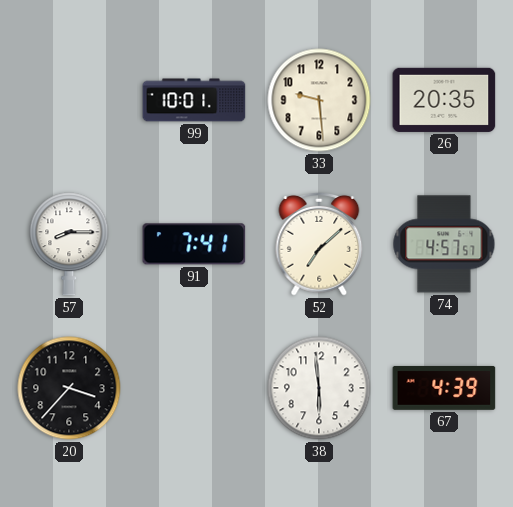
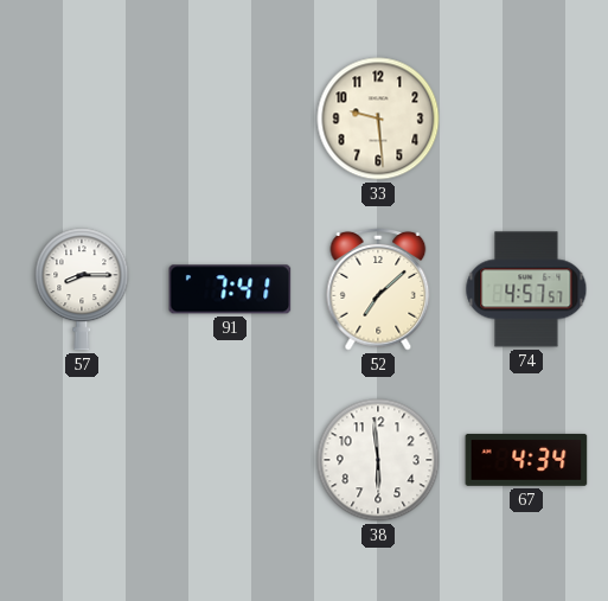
99: 10:01 -> none (194, 100)
26: 20:35 -> none (444, 100)
20: 3:37 -> none (69, 388)
67: 4:39 -> 4:34 (526, 460)
